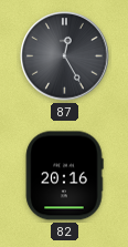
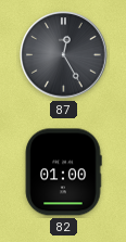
82: 20:16 -> 01:00 (63, 173)
